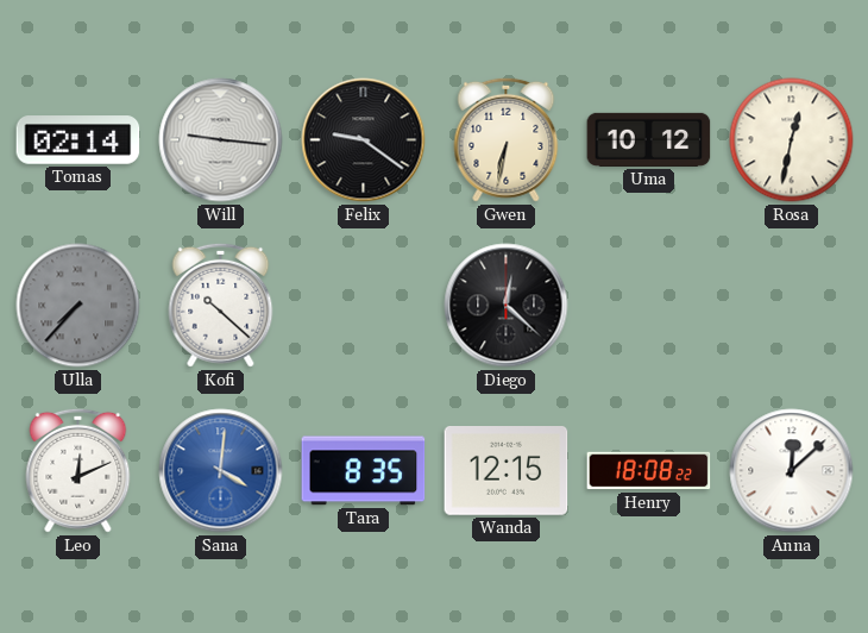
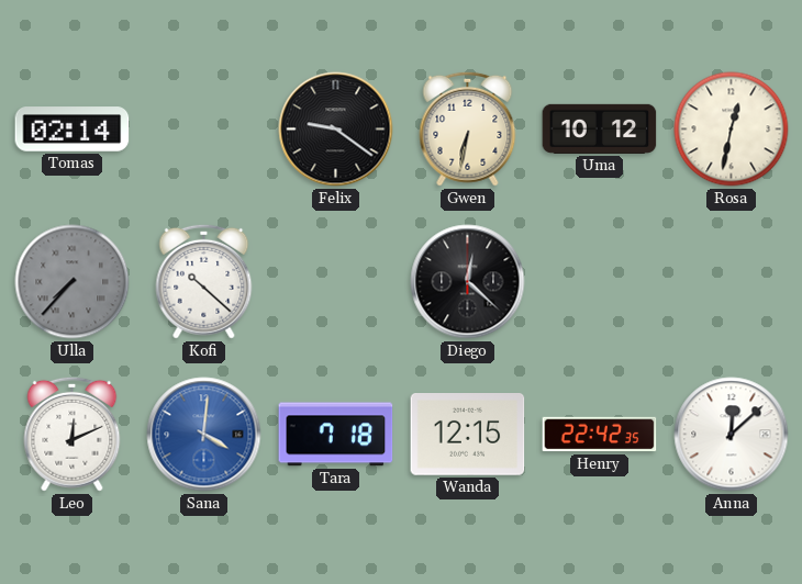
Will: 9:16 -> none (221, 140)
Tara: 8:35 -> 7:18 (336, 435)
Henry: 18:08 -> 22:42 (600, 435)
